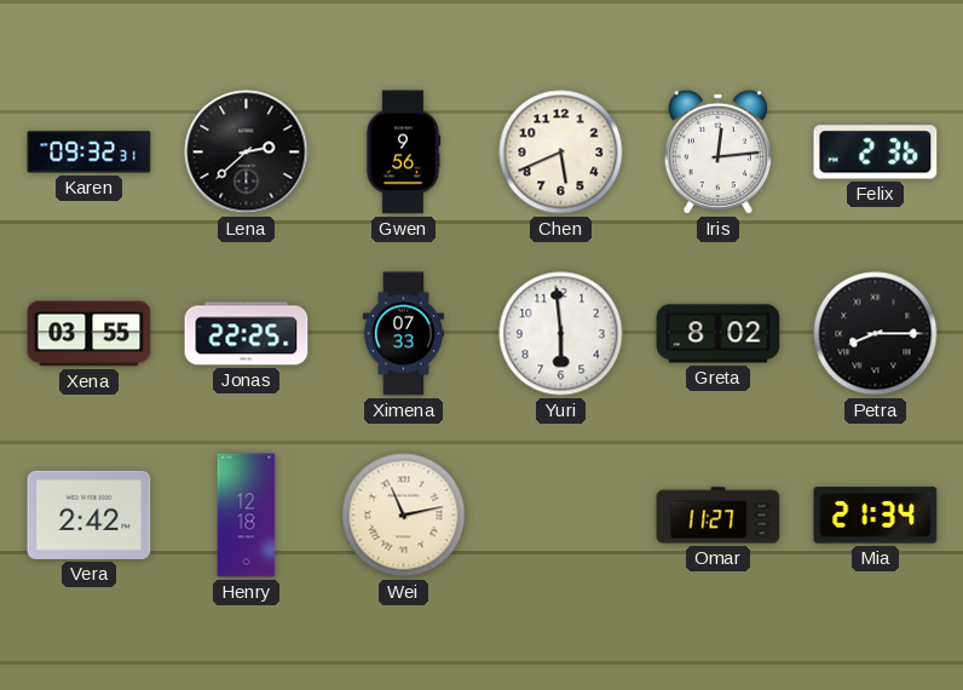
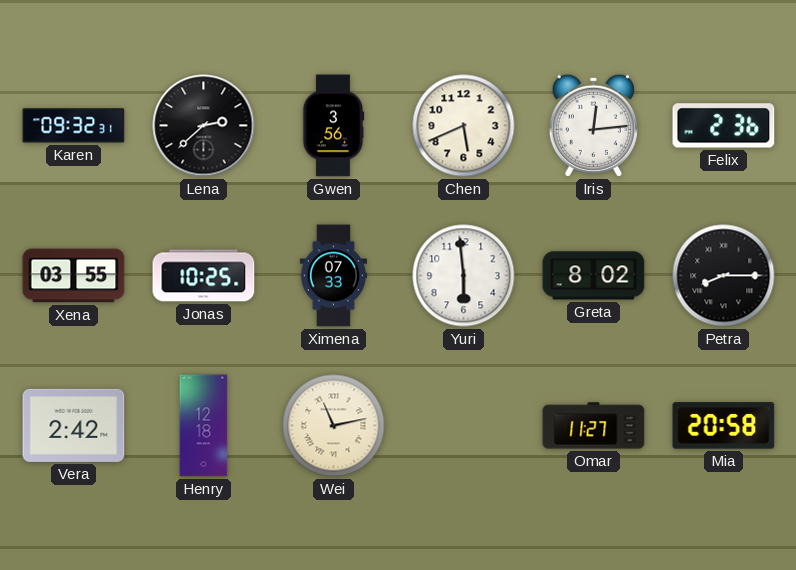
Gwen: 9:56 -> 3:56 (333, 126)
Jonas: 22:25 -> 10:25 (204, 276)
Mia: 21:34 -> 20:58 (724, 426)
